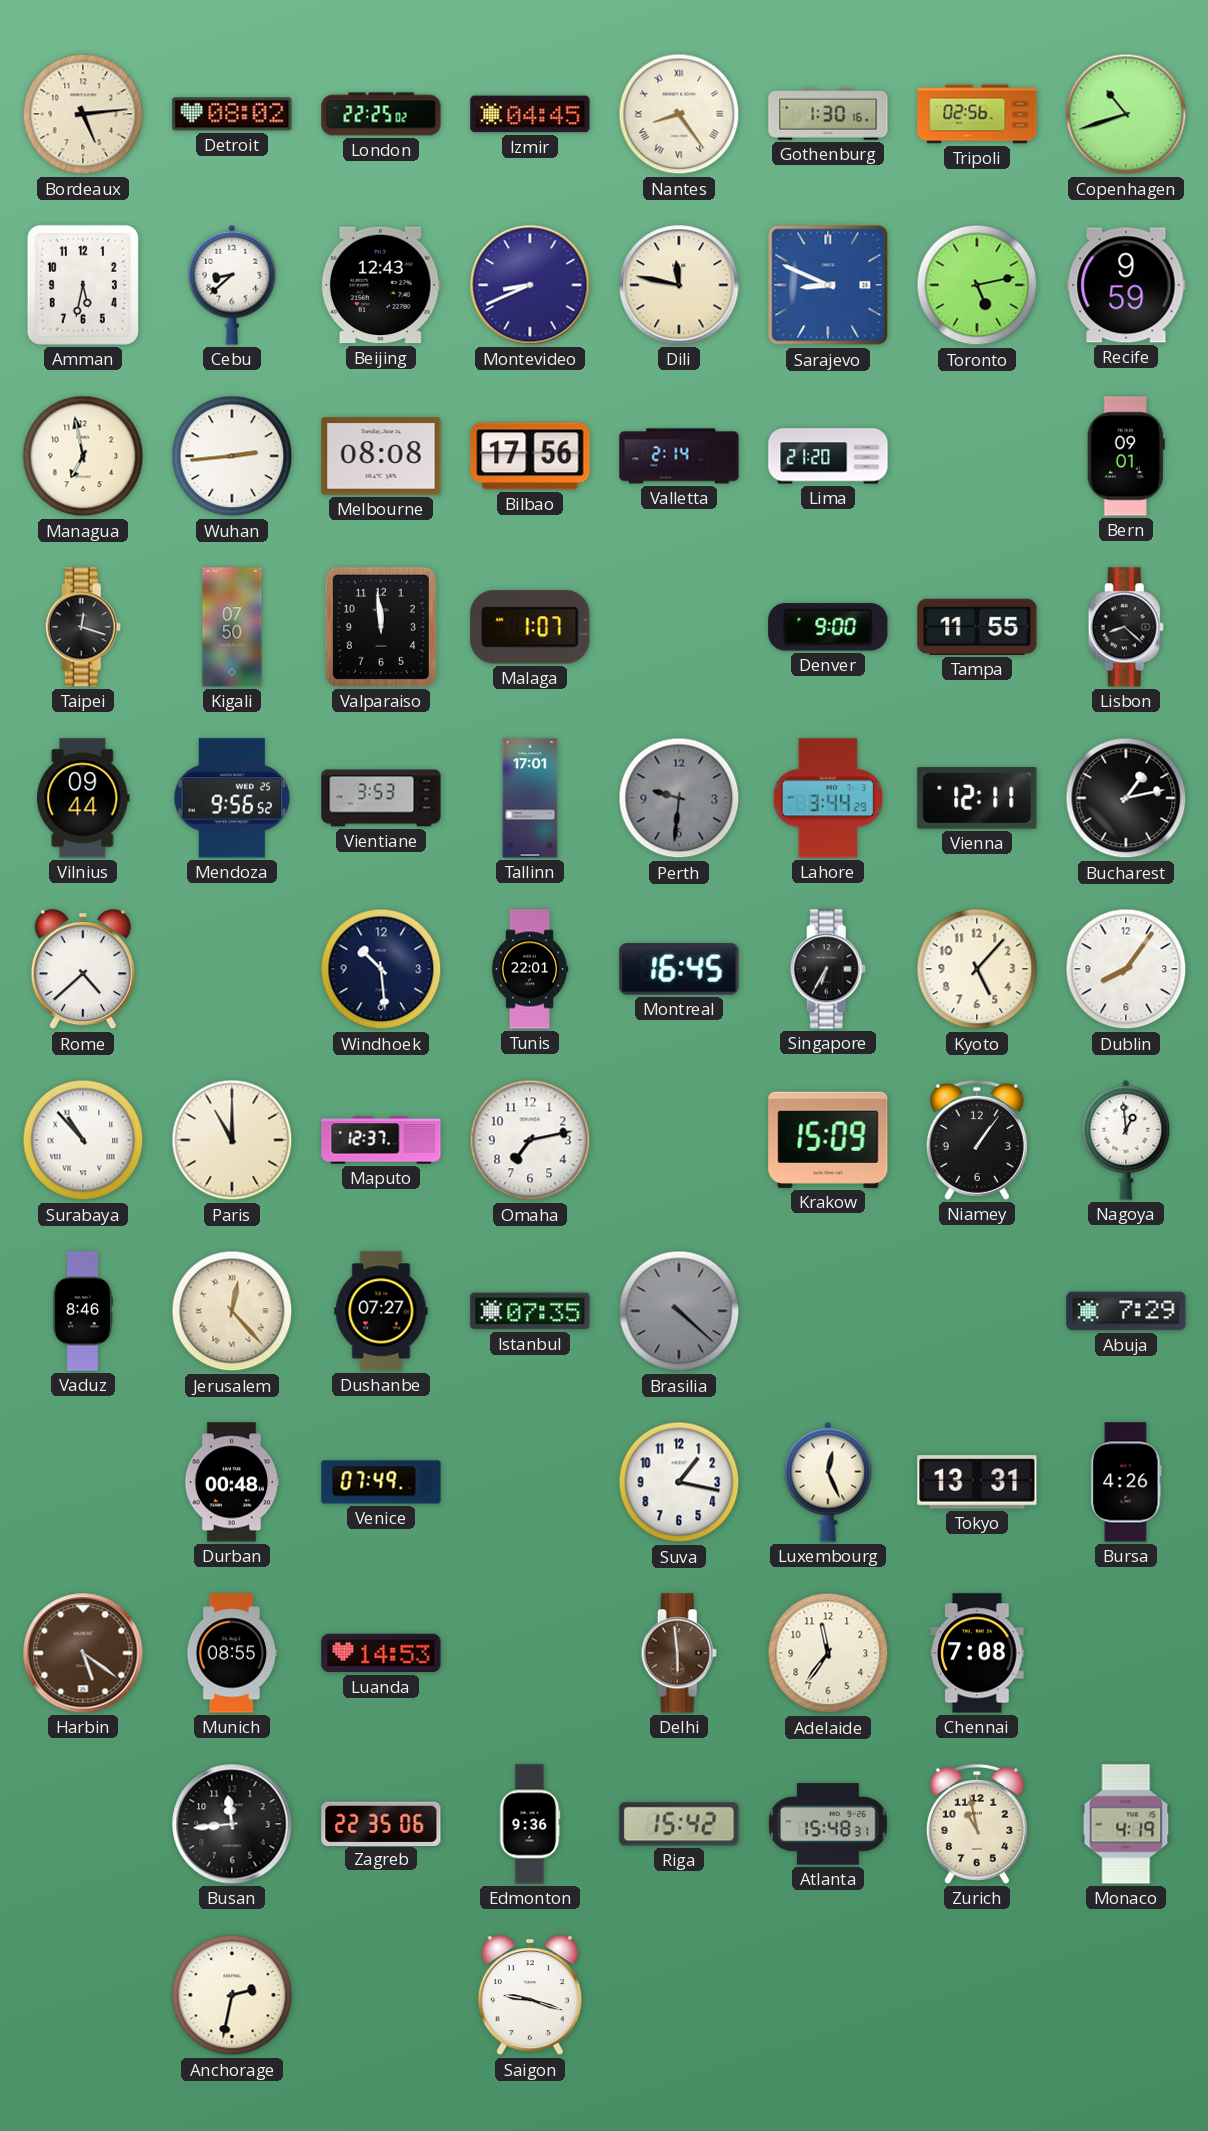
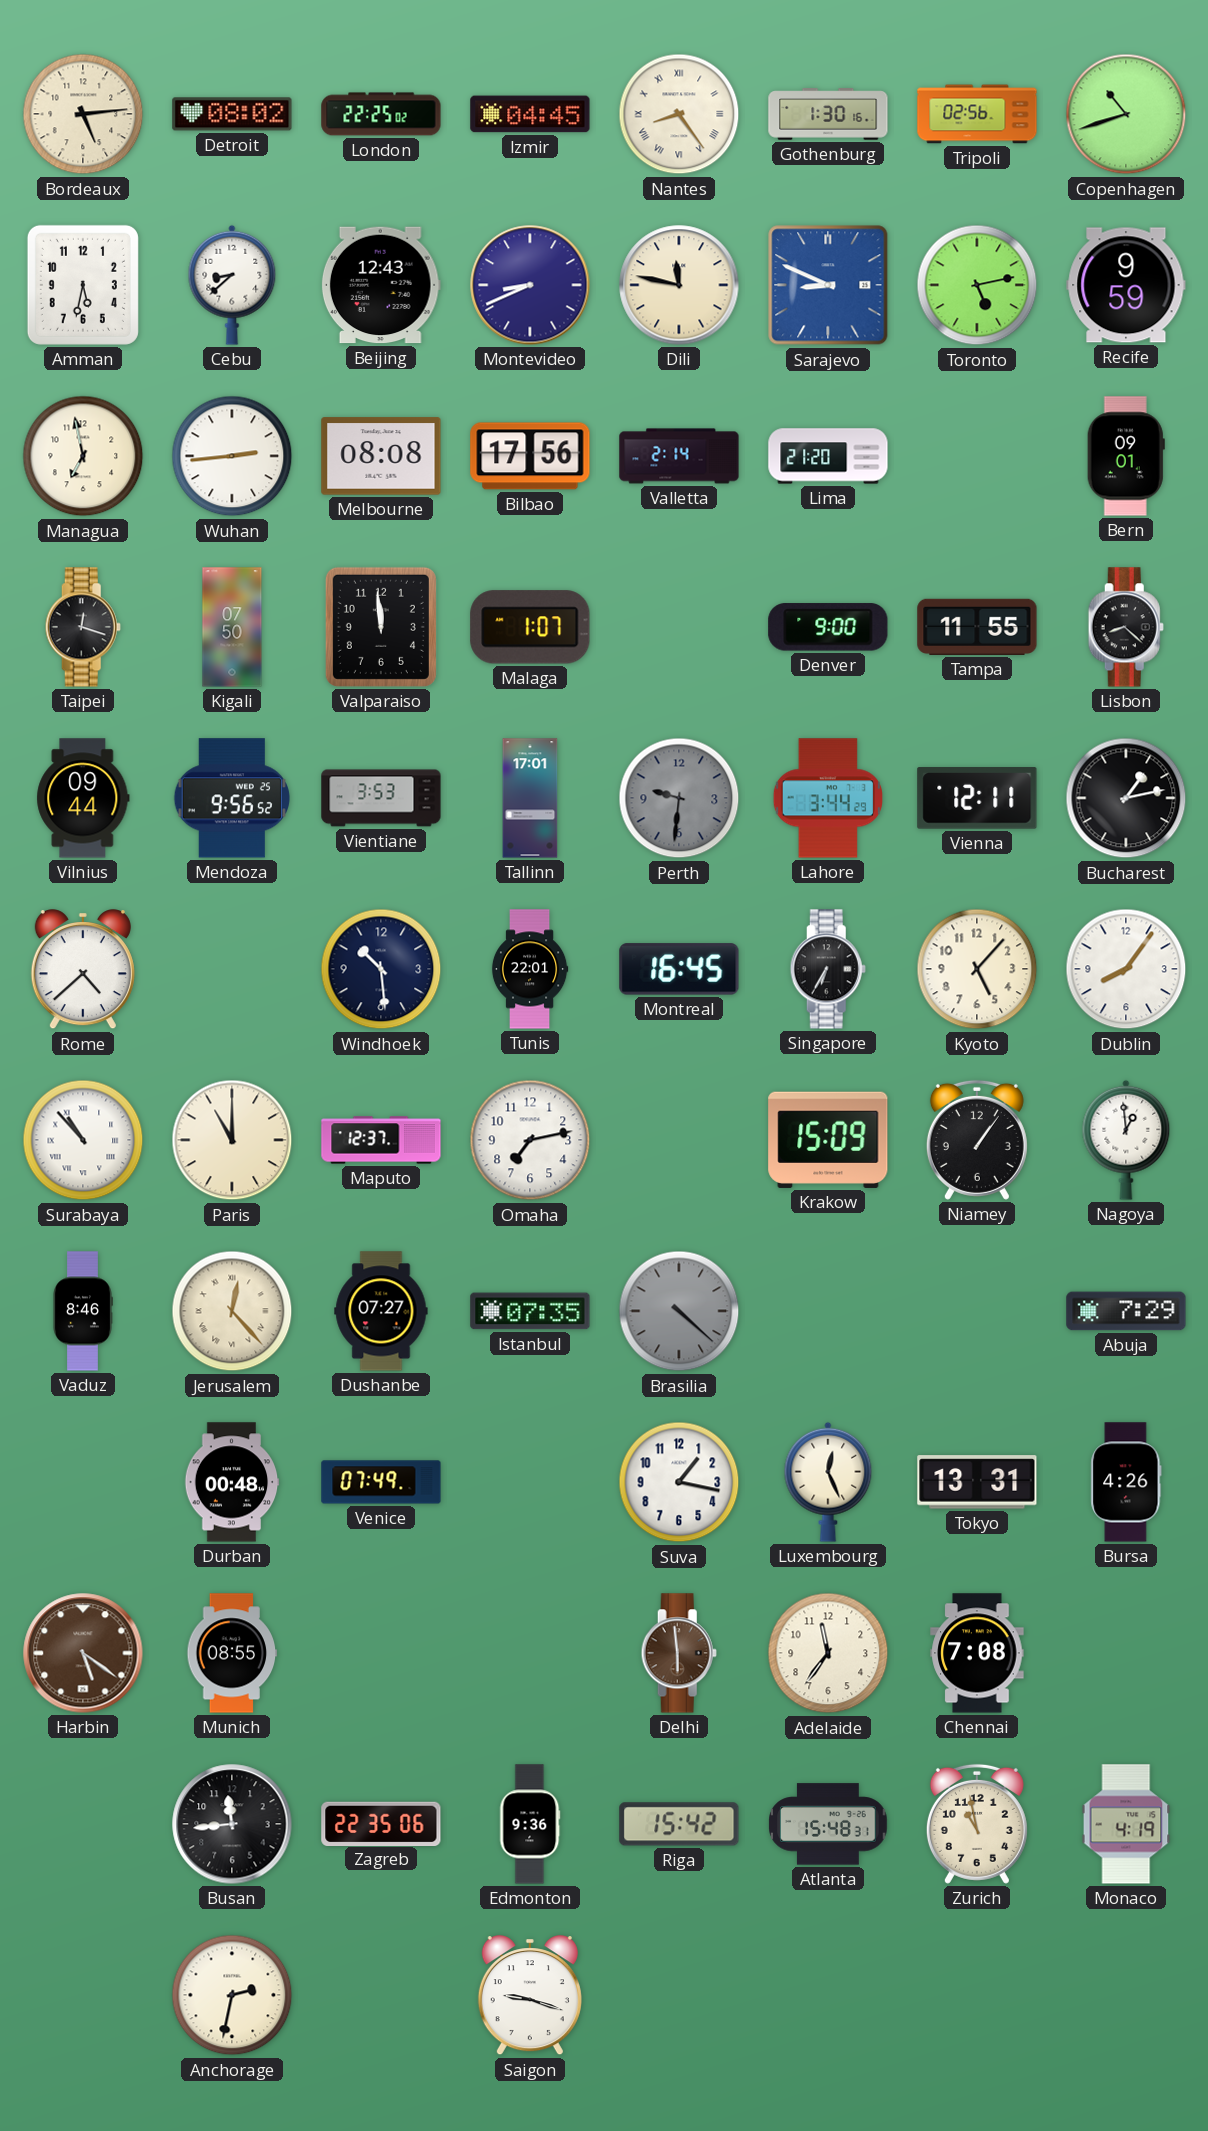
Luanda: 14:53 -> none (381, 1653)
